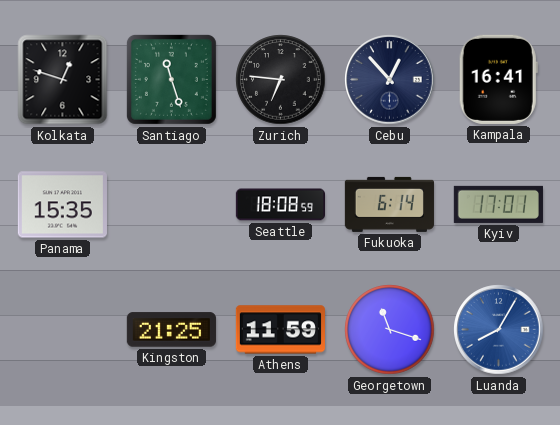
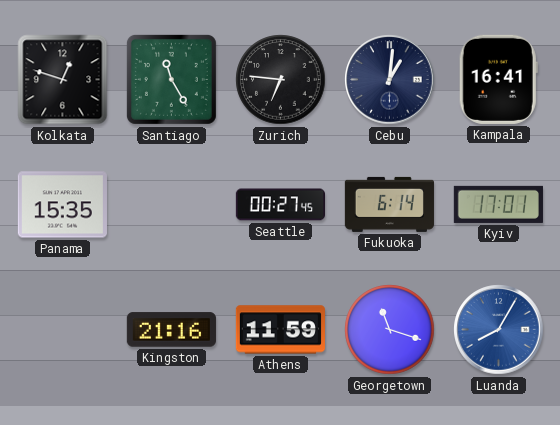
Santiago: 11:27 -> 11:25 (171, 79)
Cebu: 12:53 -> 1:01 (390, 80)
Seattle: 18:08 -> 00:27 (280, 205)
Kingston: 21:25 -> 21:16 (171, 330)
